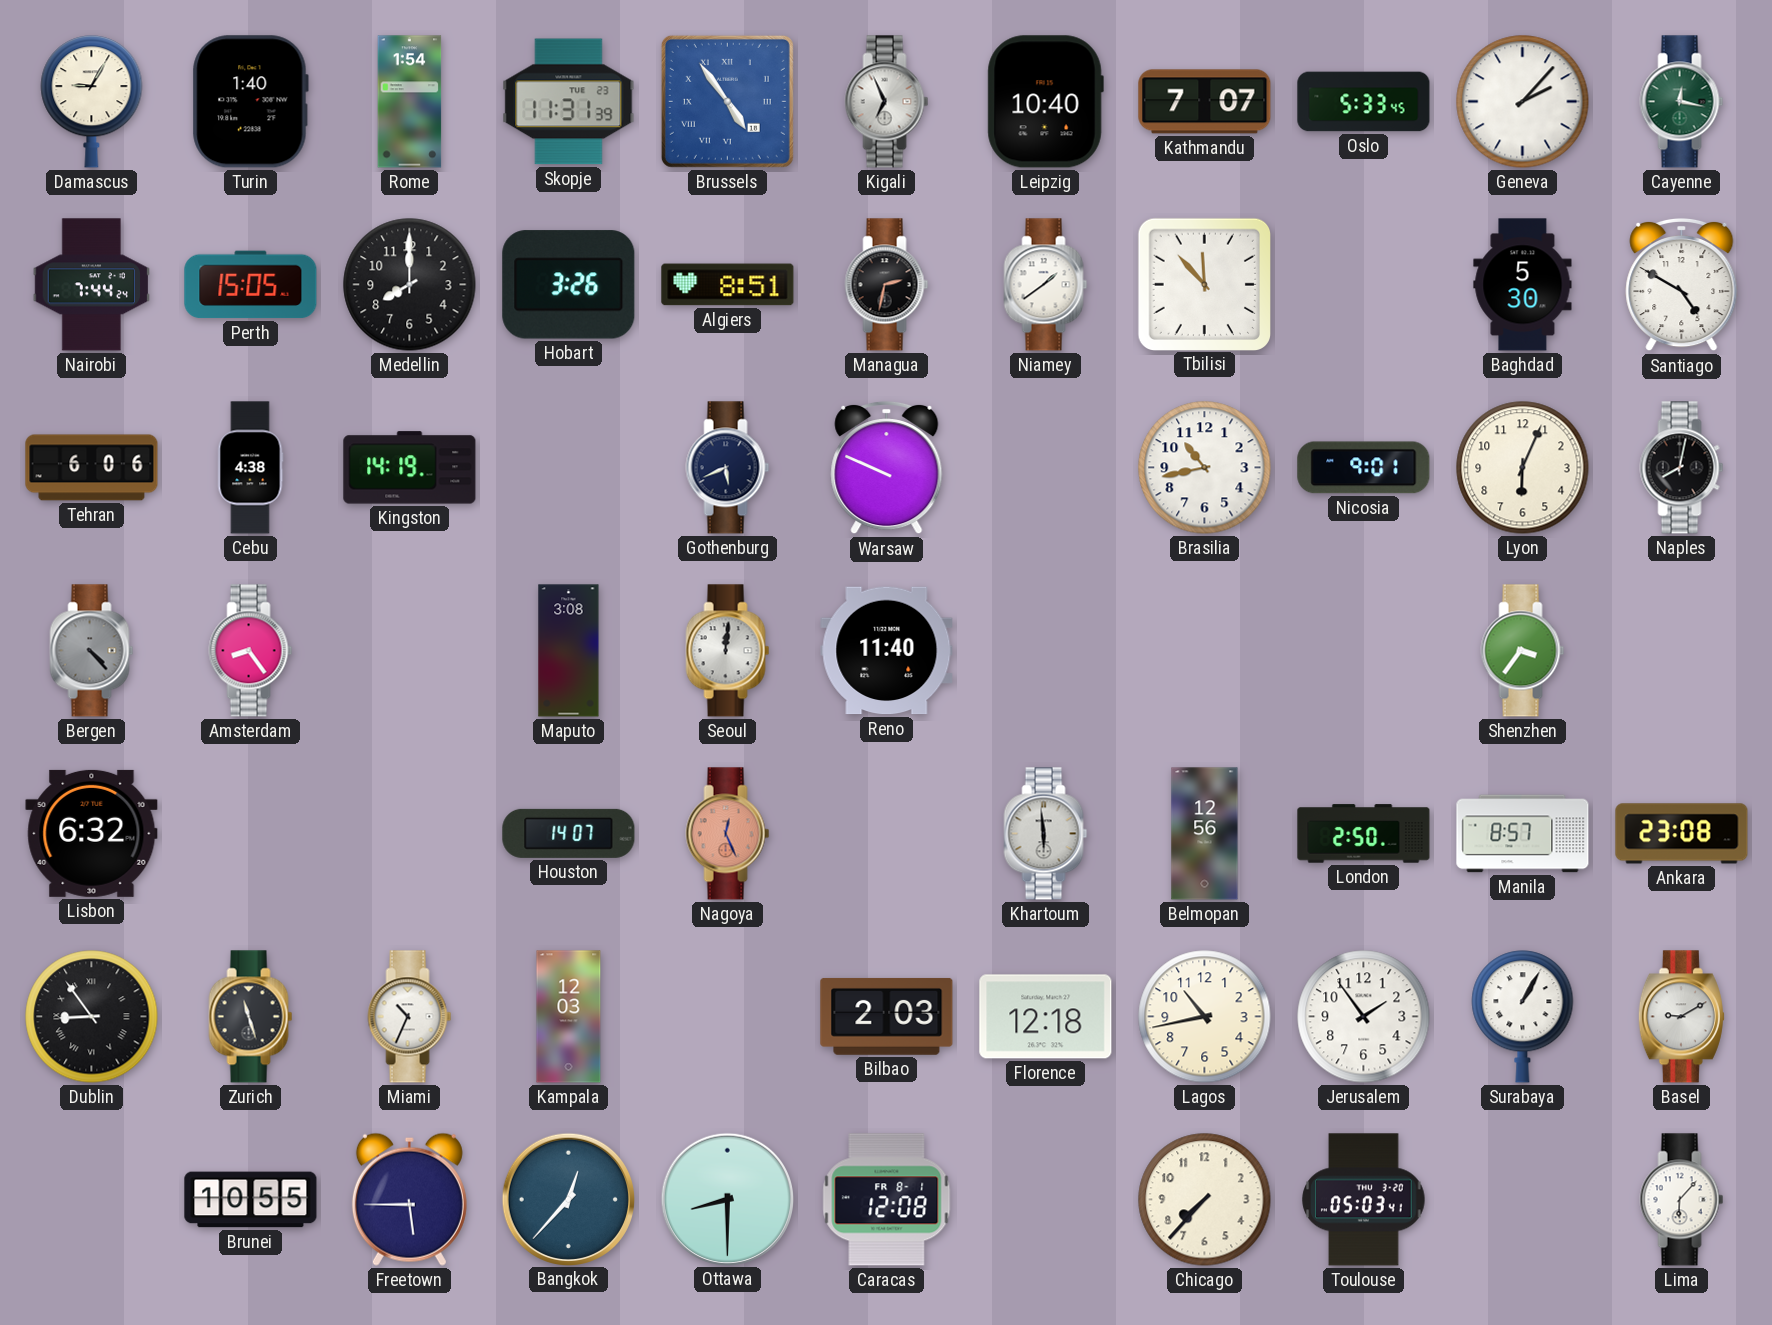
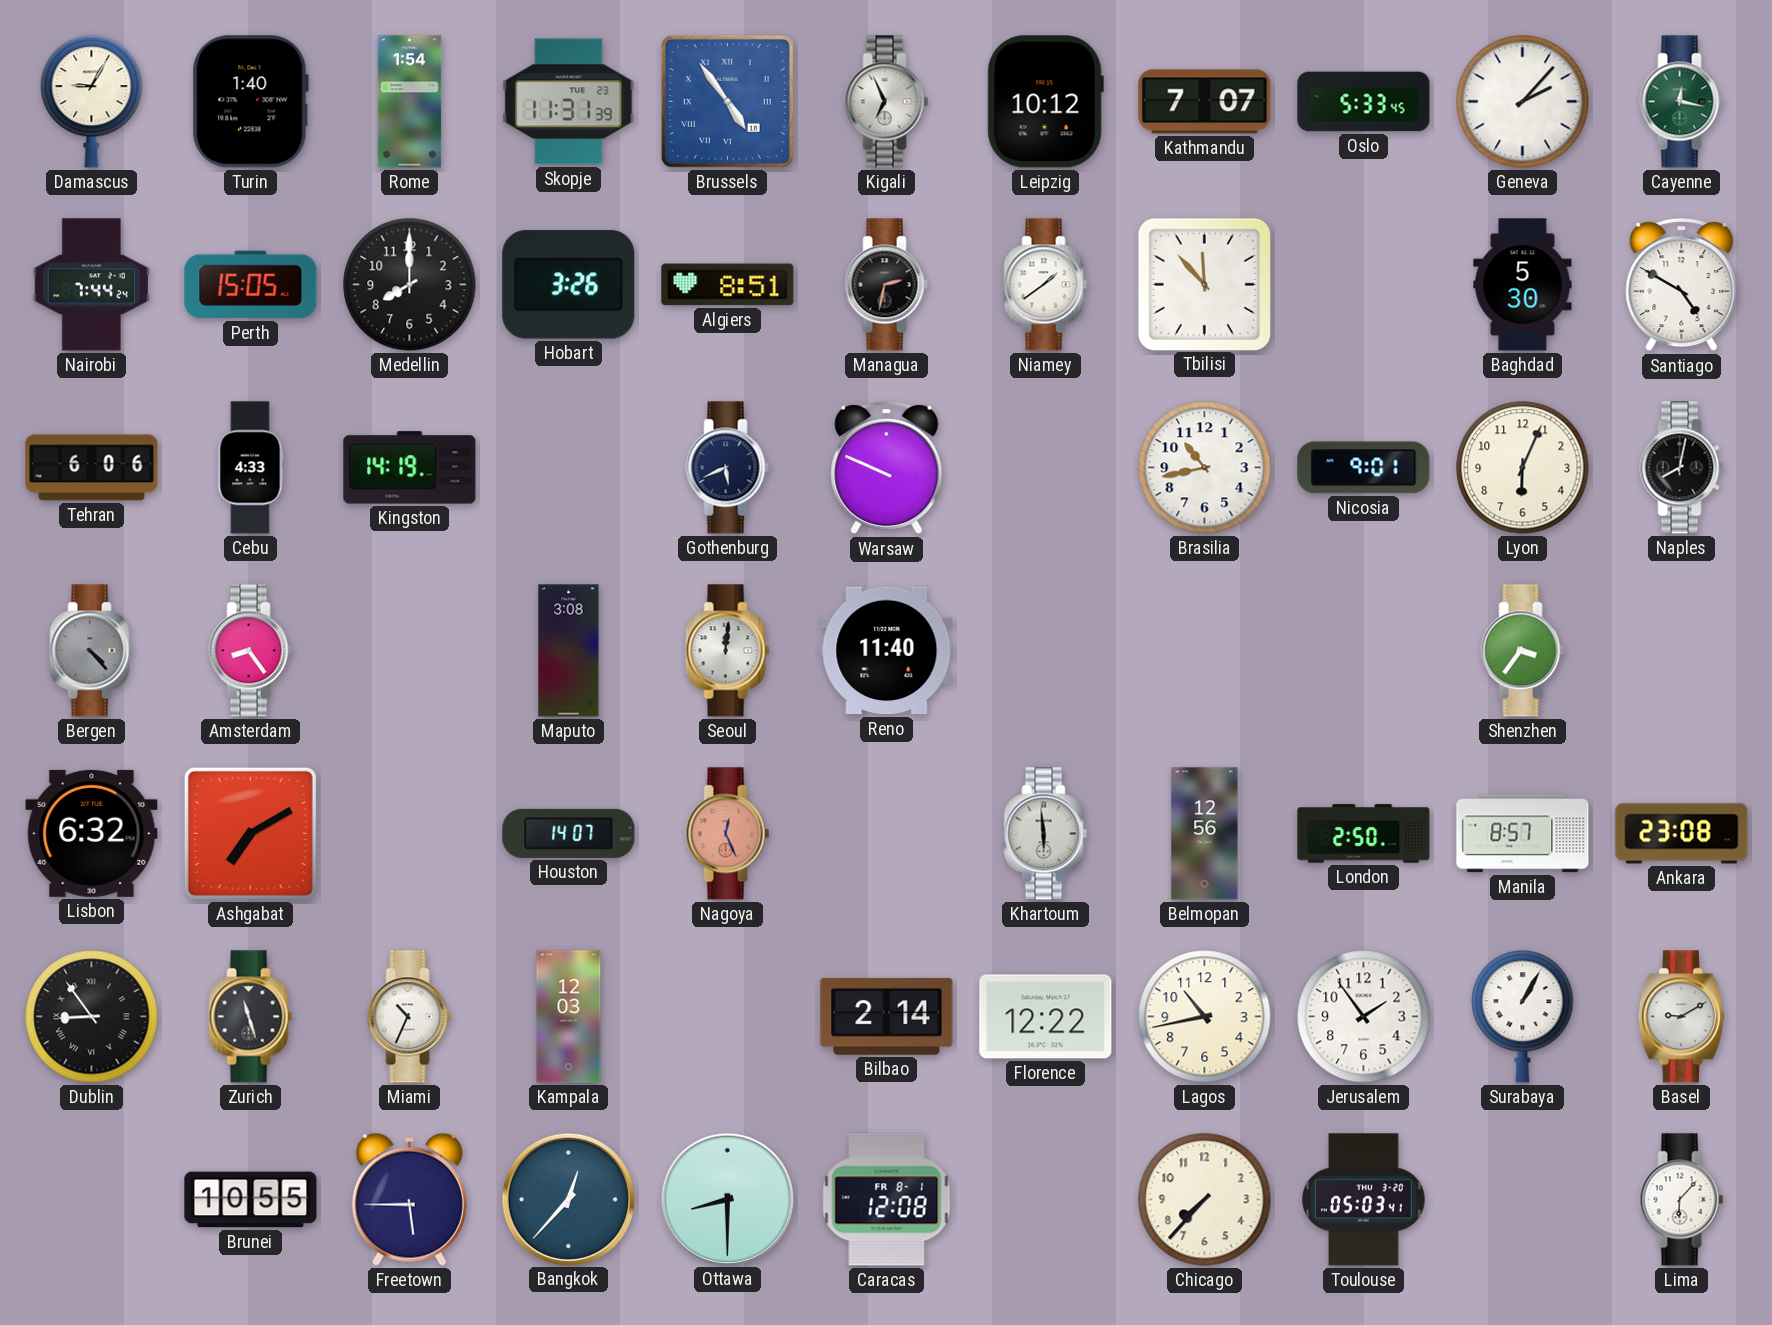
Leipzig: 10:40 -> 10:12 (1045, 102)
Cebu: 4:38 -> 4:33 (250, 468)
Ashgabat: none -> 7:10 (250, 833)
Bilbao: 2:03 -> 2:14 (887, 1016)
Florence: 12:18 -> 12:22 (1046, 1017)
